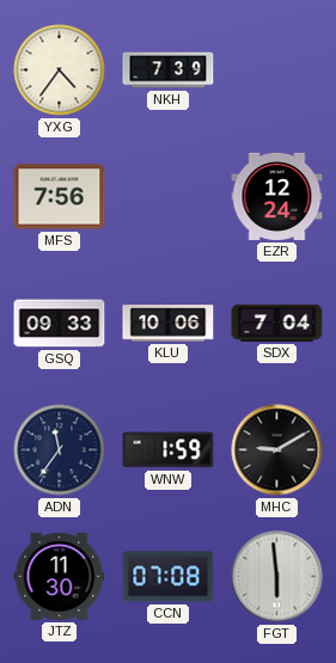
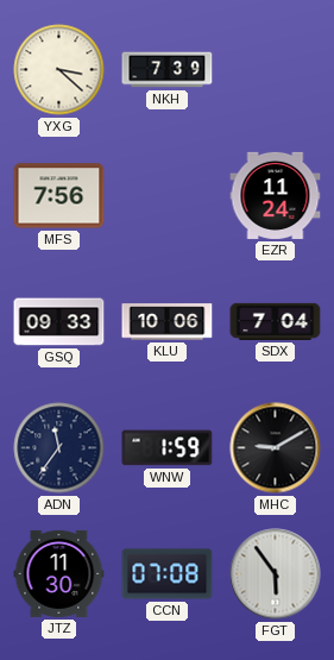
YXG: 4:36 -> 3:22 (59, 70)
EZR: 12:24 -> 11:24 (276, 195)
FGT: 5:59 -> 5:54 (276, 574)
